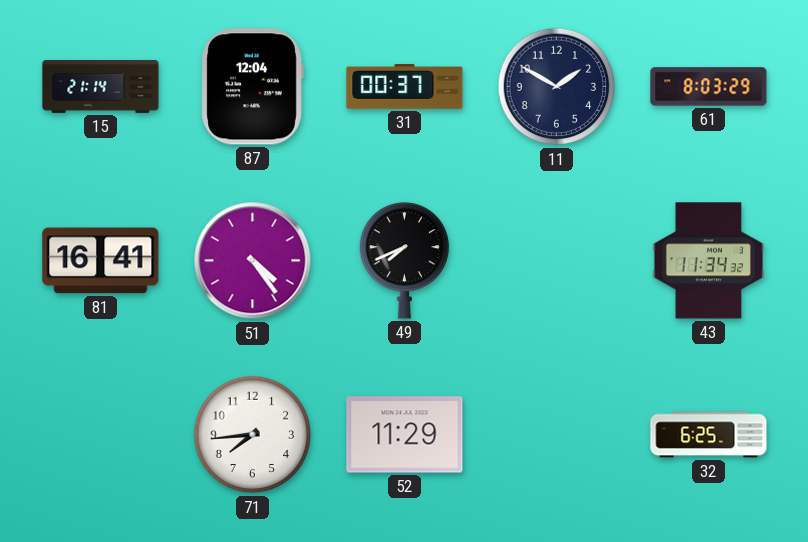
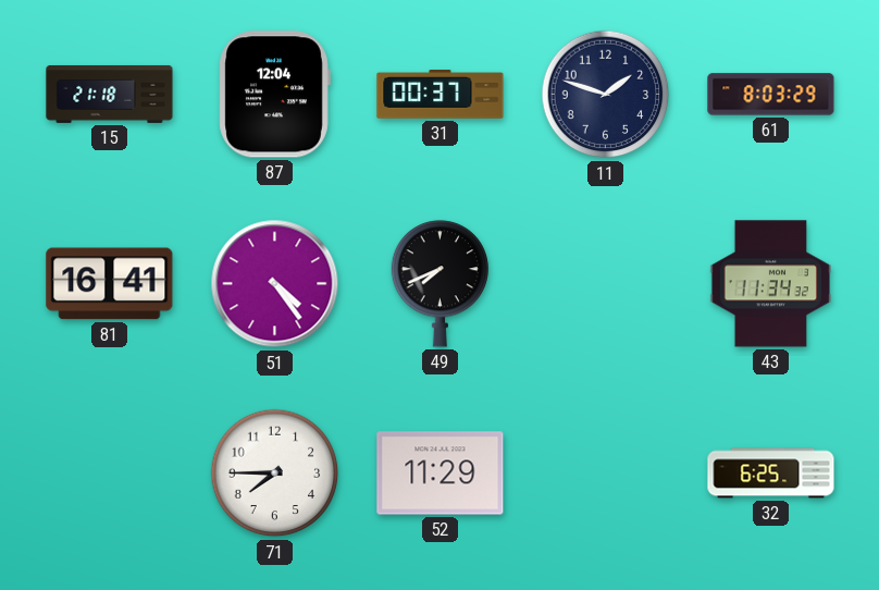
15: 21:14 -> 21:18 (110, 95)
11: 1:50 -> 1:48 (606, 95)
71: 7:44 -> 7:45 (275, 474)
